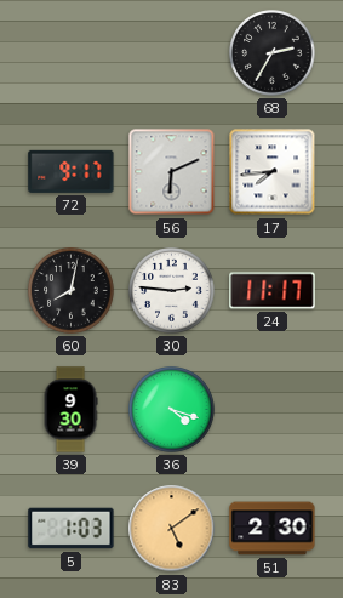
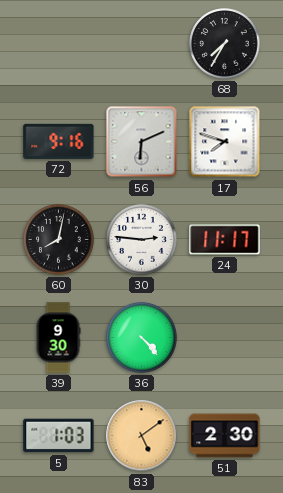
68: 2:35 -> 7:35 (225, 44)
72: 9:17 -> 9:16 (59, 141)
17: 7:44 -> 7:48 (225, 142)
36: 4:18 -> 4:23 (142, 338)
